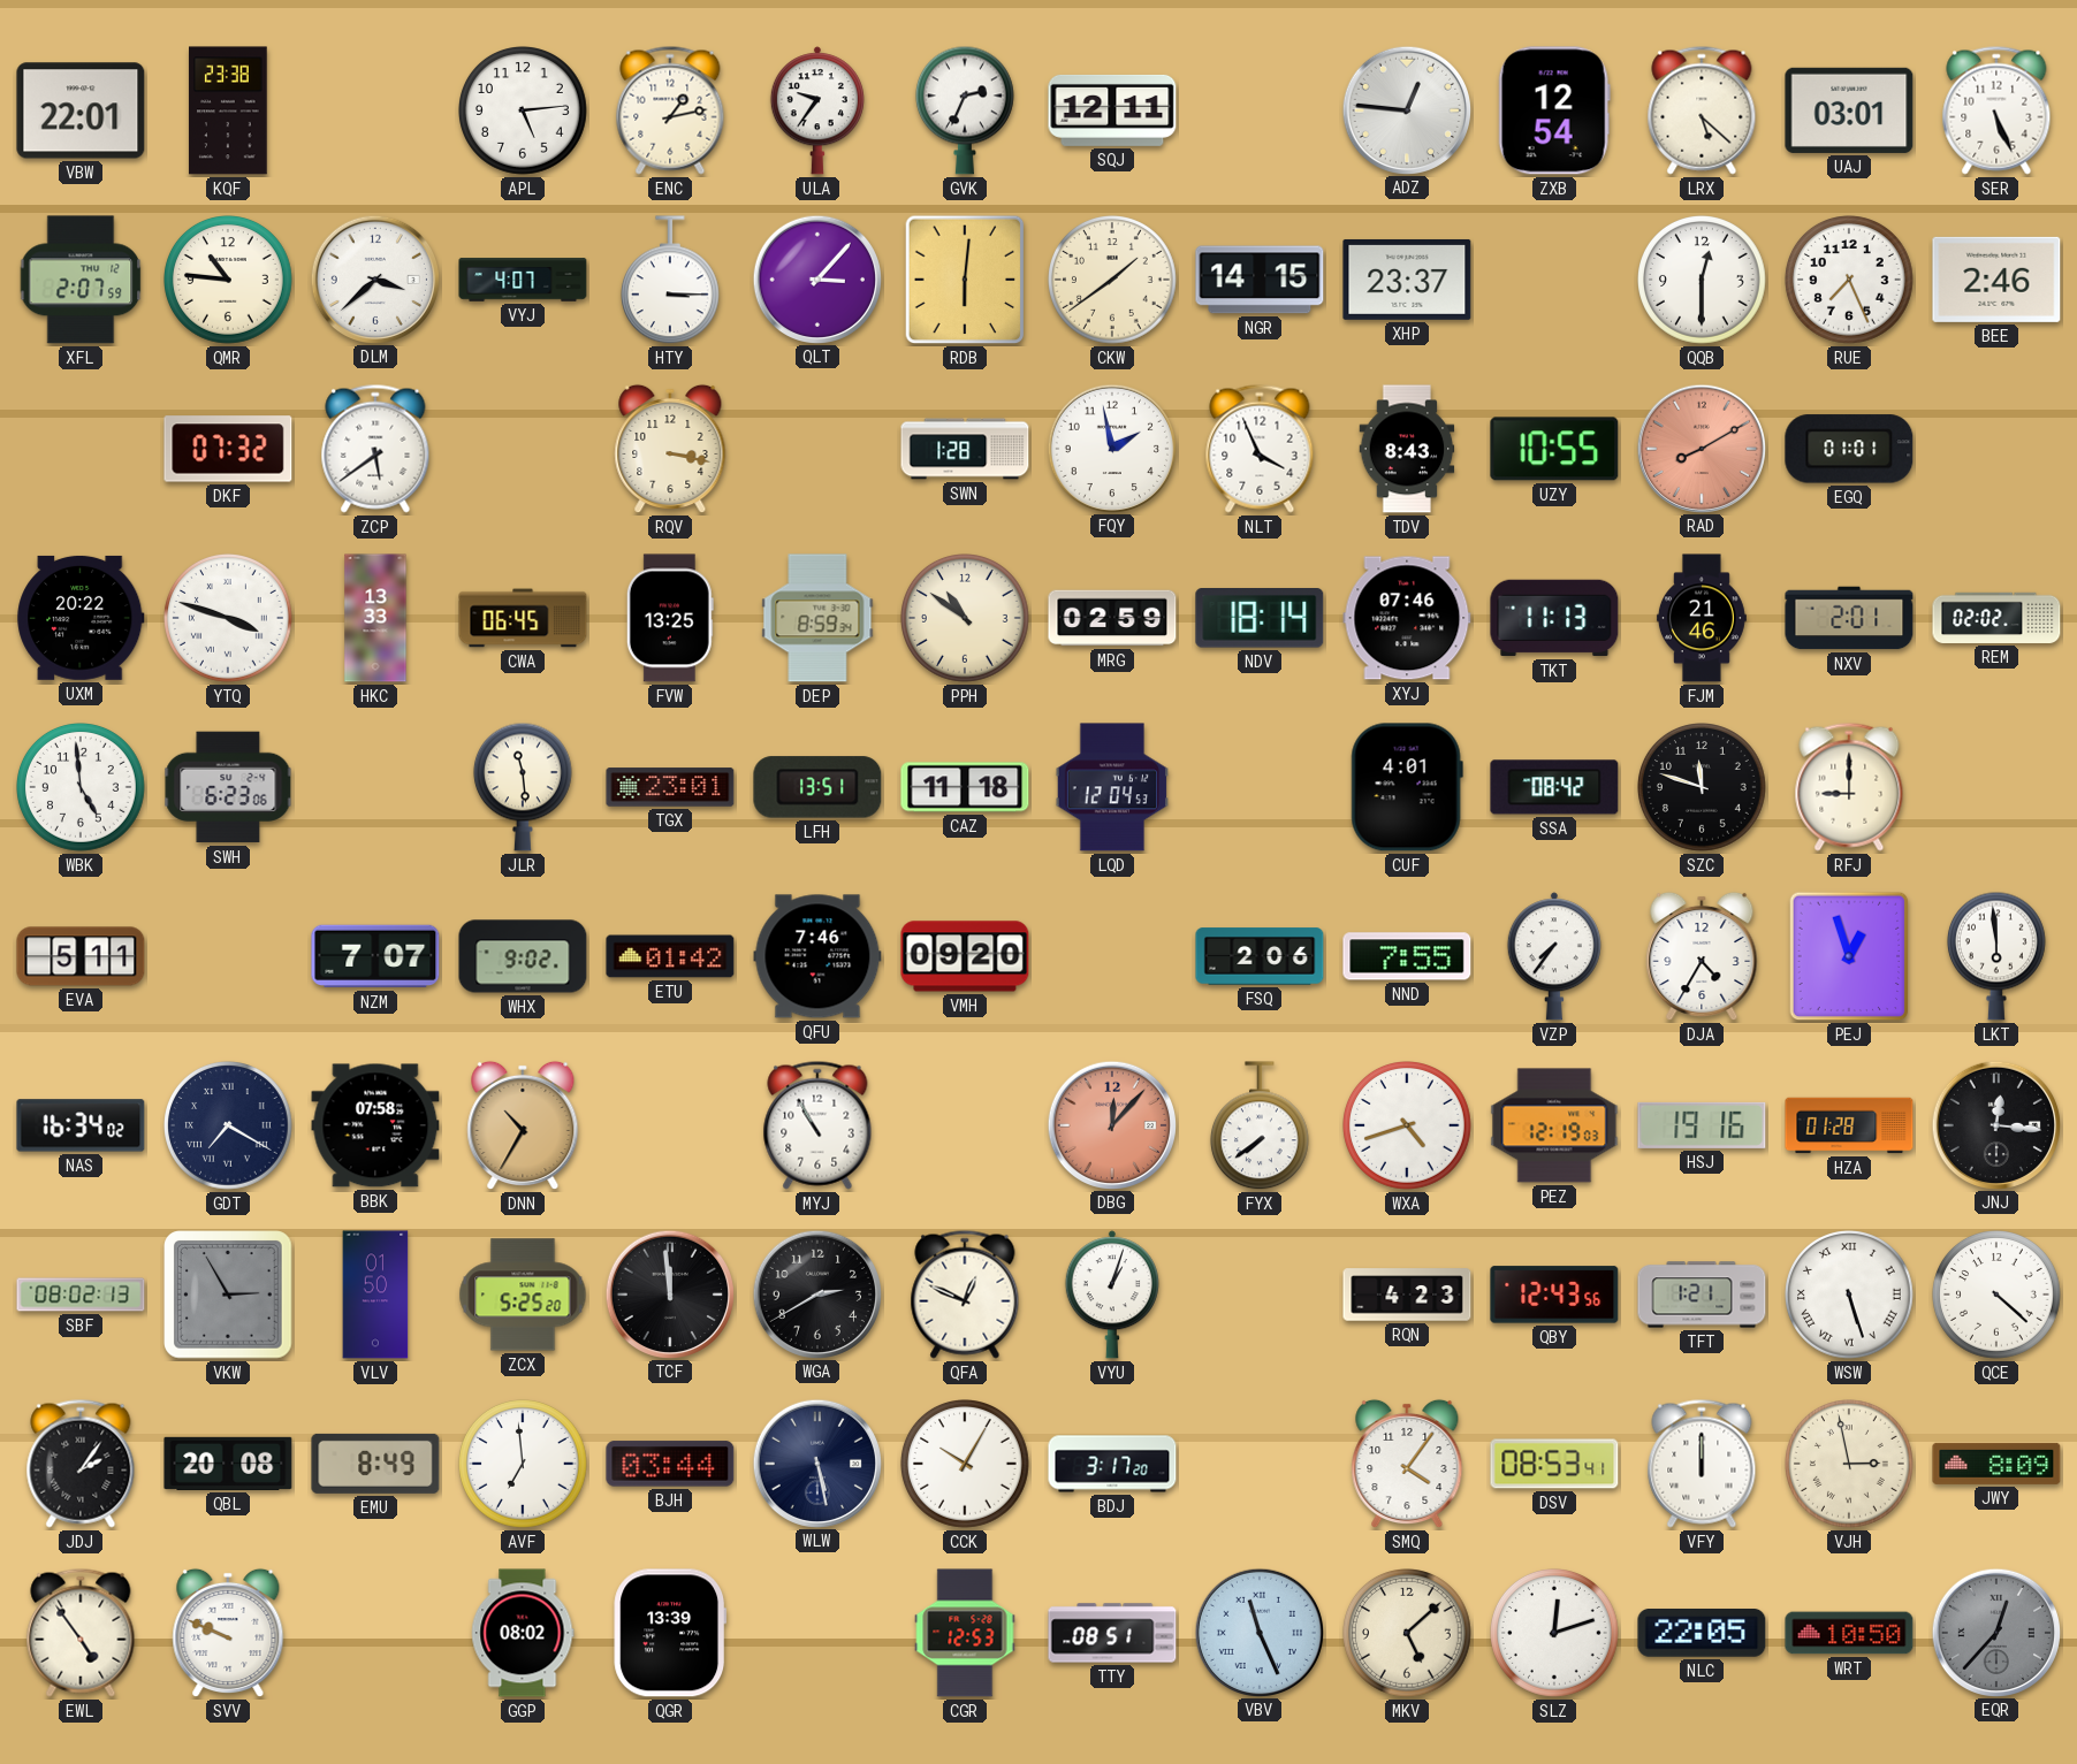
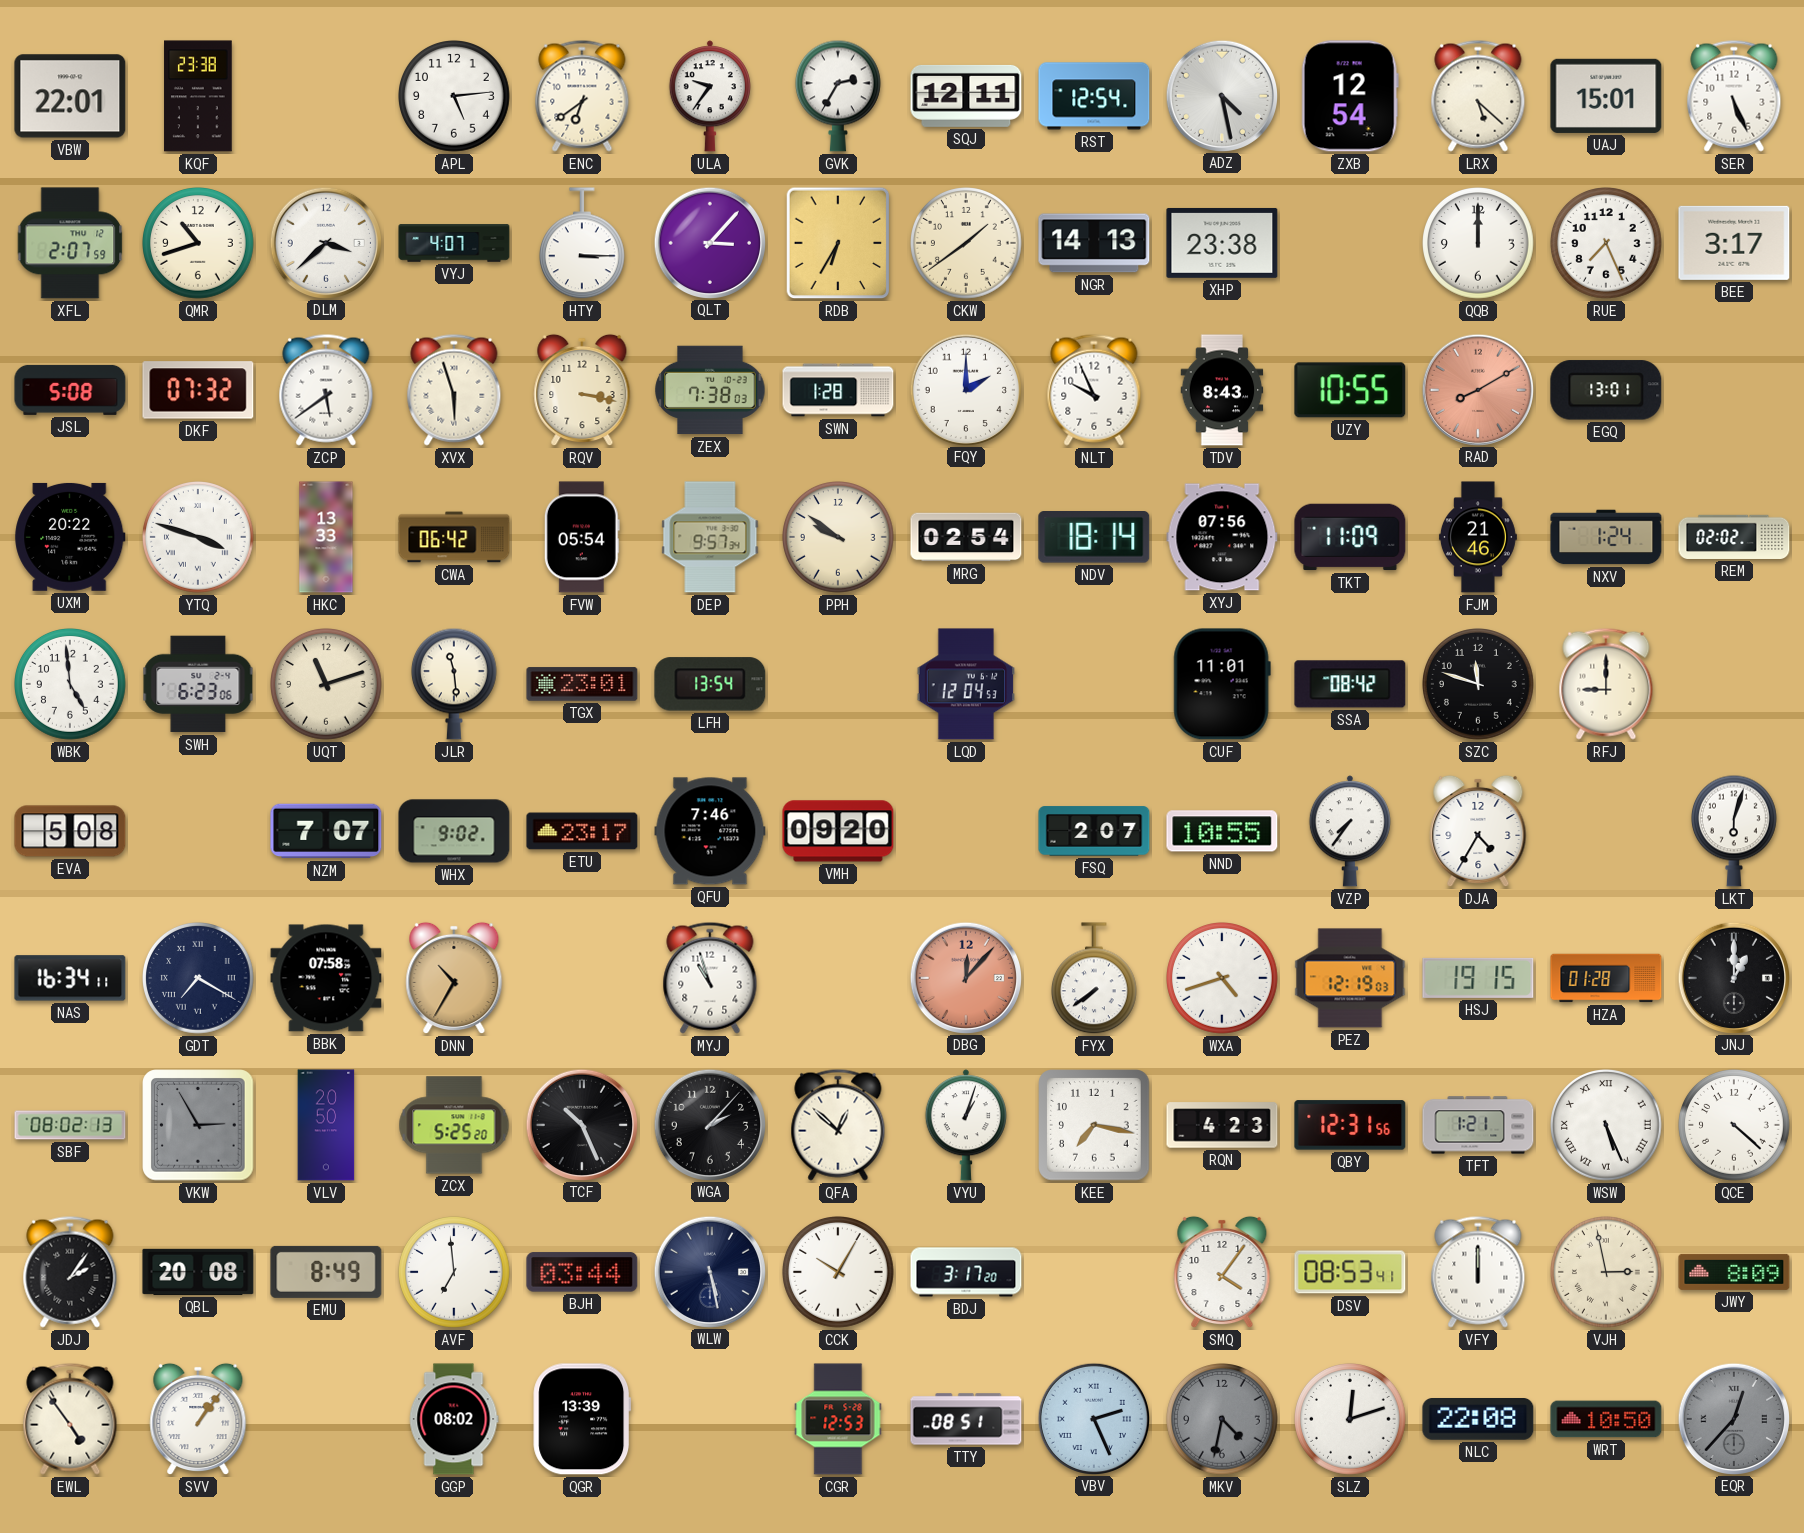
ENC: 1:13 -> 6:39 (582, 96)
GVK: 2:34 -> 2:35 (838, 96)
RST: none -> 12:54 (1094, 96)
ADZ: 12:46 -> 4:28 (1221, 95)
UAJ: 03:01 -> 15:01 (1606, 96)
QMR: 10:46 -> 10:42 (199, 244)
RDB: 6:01 -> 6:35 (838, 243)
NGR: 14:15 -> 14:13 (1094, 243)
XHP: 23:37 -> 23:38 (1222, 243)
QQB: 12:30 -> 12:00 (1479, 244)
BEE: 2:46 -> 3:17 (1734, 243)
JSL: none -> 5:08 (70, 390)
XVX: none -> 5:57 (454, 390)
ZEX: none -> 7:38 (710, 390)
FQY: 1:58 -> 2:00 (965, 389)
NLT: 3:56 -> 9:56 (1094, 390)
EGQ: 01:01 -> 13:01 (1606, 390)
CWA: 06:45 -> 06:42 (454, 537)
FVW: 13:25 -> 05:54 (582, 537)
DEP: 8:59 -> 9:57 (710, 537)
PPH: 10:51 -> 9:51 (839, 538)
MRG: 02:59 -> 02:54 (966, 537)
XYJ: 07:46 -> 07:56 (1222, 537)
TKT: 11:13 -> 11:09 (1350, 537)
NXV: 2:01 -> 1:24 (1606, 537)
UQT: none -> 11:12 (327, 685)
LFH: 13:51 -> 13:54 (710, 684)
CAZ: 11:18 -> none (965, 787)
CUF: 4:01 -> 11:01 (1222, 684)
EVA: 5:11 -> 5:08 (70, 831)
ETU: 01:42 -> 23:17 (582, 831)
FSQ: 2:06 -> 2:07 (1094, 831)
NND: 7:55 -> 10:55 (1222, 831)
PEJ: 12:57 -> none (1849, 956)
LKT: 5:59 -> 6:03 (1734, 831)
NAS: 16:34:02 -> 16:34:11 (70, 978)
MYJ: 10:55 -> 10:57 (710, 978)
HSJ: 19:16 -> 19:15 (1478, 978)
JNJ: 12:16 -> 1:00 (1733, 977)
VLV: 01:50 -> 20:50 (326, 1125)
TCF: 11:59 -> 10:26 (581, 1124)
WGA: 2:40 -> 2:07 (709, 1124)
QFA: 12:49 -> 12:52 (838, 1125)
KEE: none -> 7:17 (1094, 1125)
QBY: 12:43 -> 12:31 (1350, 1125)
WSW: 5:27 -> 5:26 (1607, 1126)
SVV: 9:49 -> 1:06 (198, 1419)
VBV: 11:26 -> 2:26 (1093, 1418)
MKV: 5:08 -> 4:32 (1223, 1420)
MKV dial: cream -> grey (1223, 1420)
NLC: 22:05 -> 22:08 (1478, 1420)
